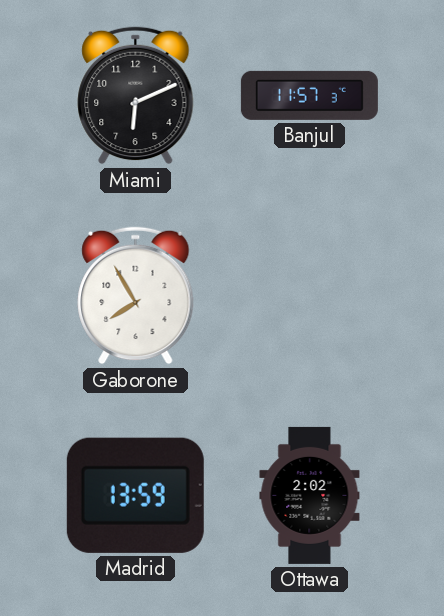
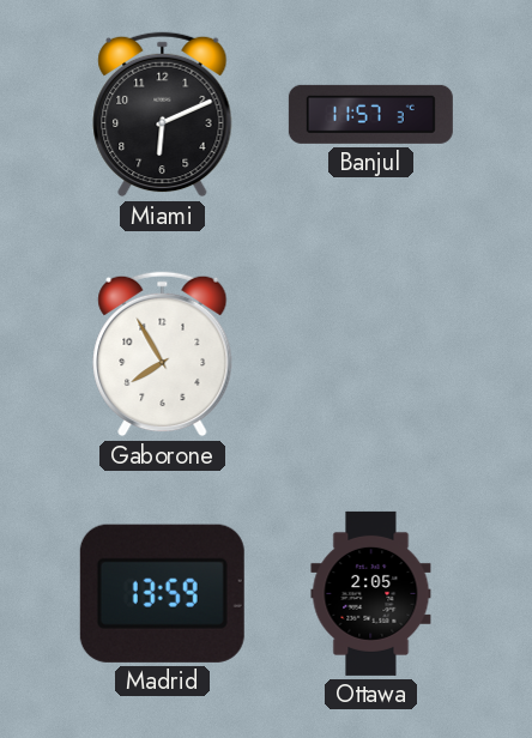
Ottawa: 2:02 -> 2:05 (371, 593)
